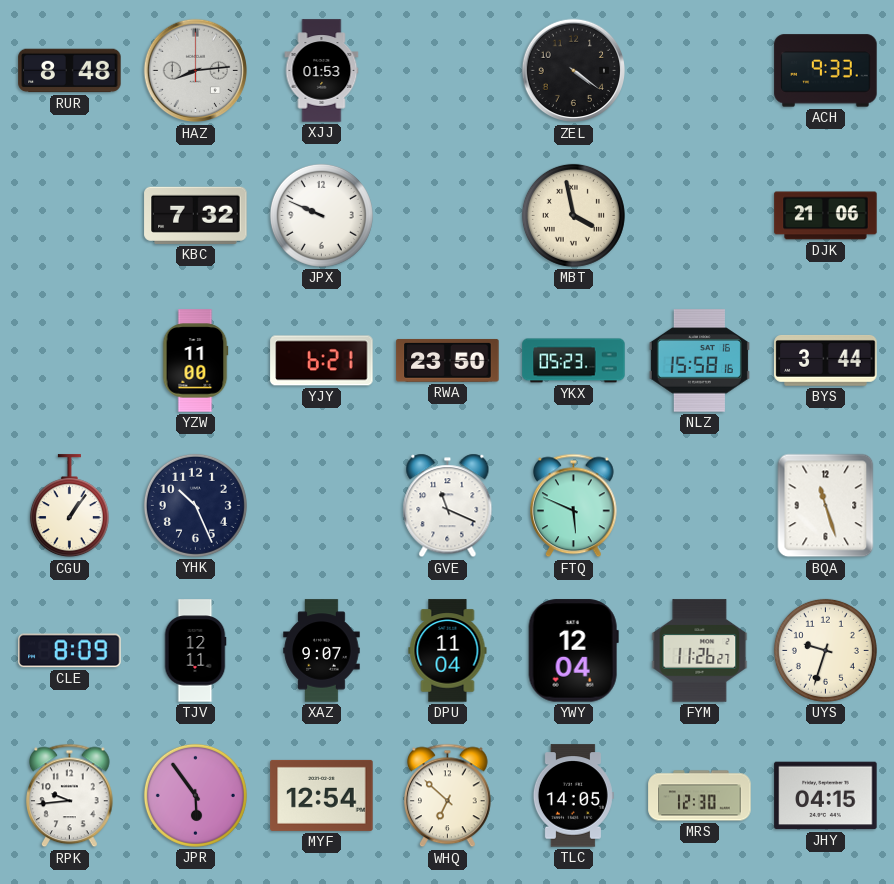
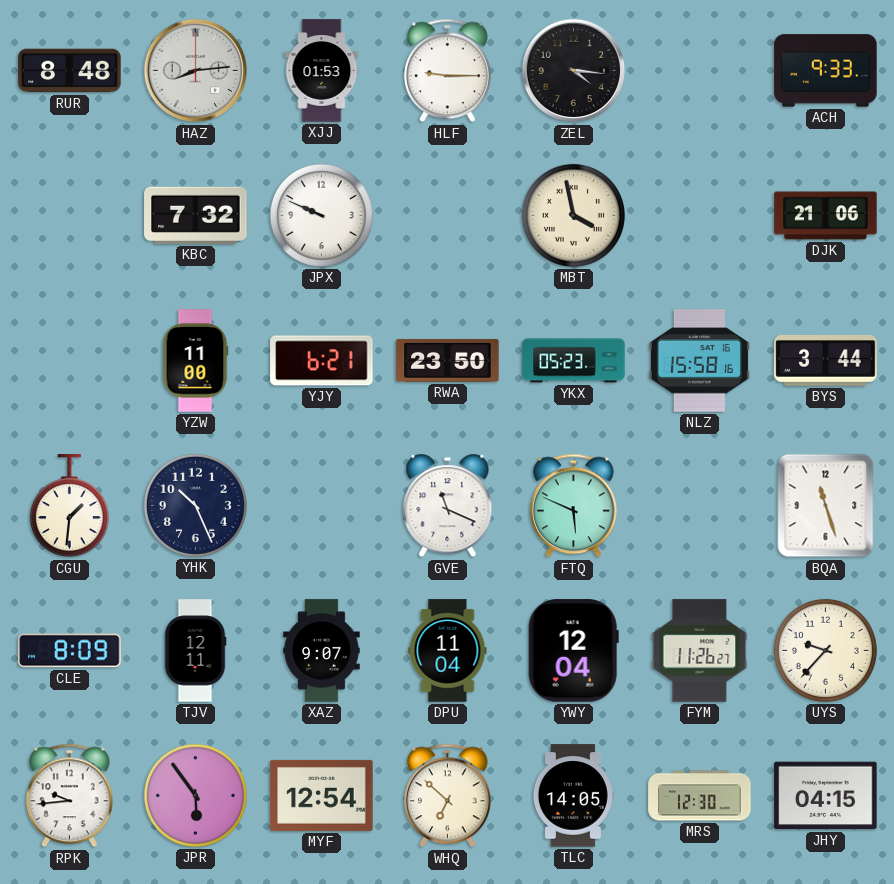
HLF: none -> 9:15 (448, 71)
ZEL: 4:21 -> 4:16 (573, 71)
CGU: 1:06 -> 1:31 (69, 506)
UYS: 9:33 -> 9:37 (825, 650)
